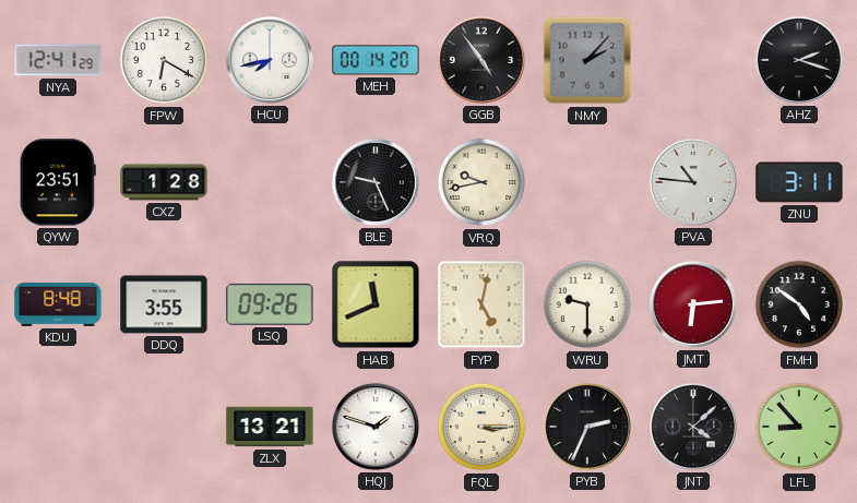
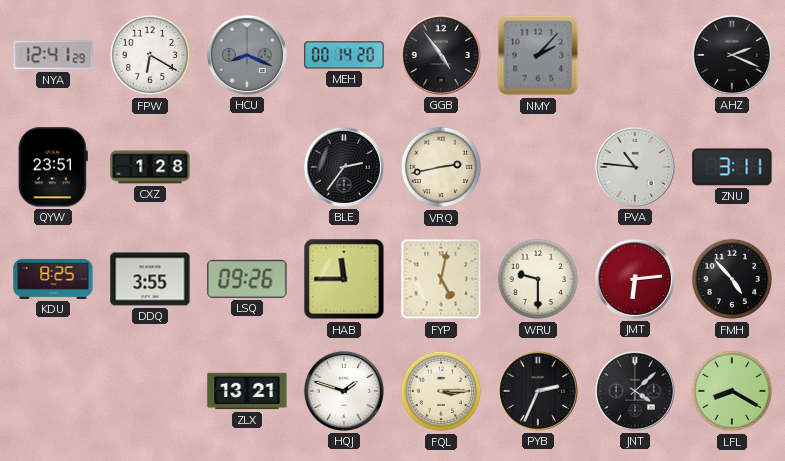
HCU: 7:43 -> 8:19 (247, 55)
HCU dial: white -> grey (247, 55)
AHZ: 2:18 -> 2:19 (732, 55)
BLE: 9:26 -> 2:36 (344, 167)
VRQ: 9:43 -> 2:43 (441, 167)
KDU: 8:48 -> 8:25 (53, 279)
HAB: 11:41 -> 11:45 (344, 279)
FMH: 4:51 -> 4:53 (732, 279)
LFL: 8:53 -> 8:20 (732, 391)
